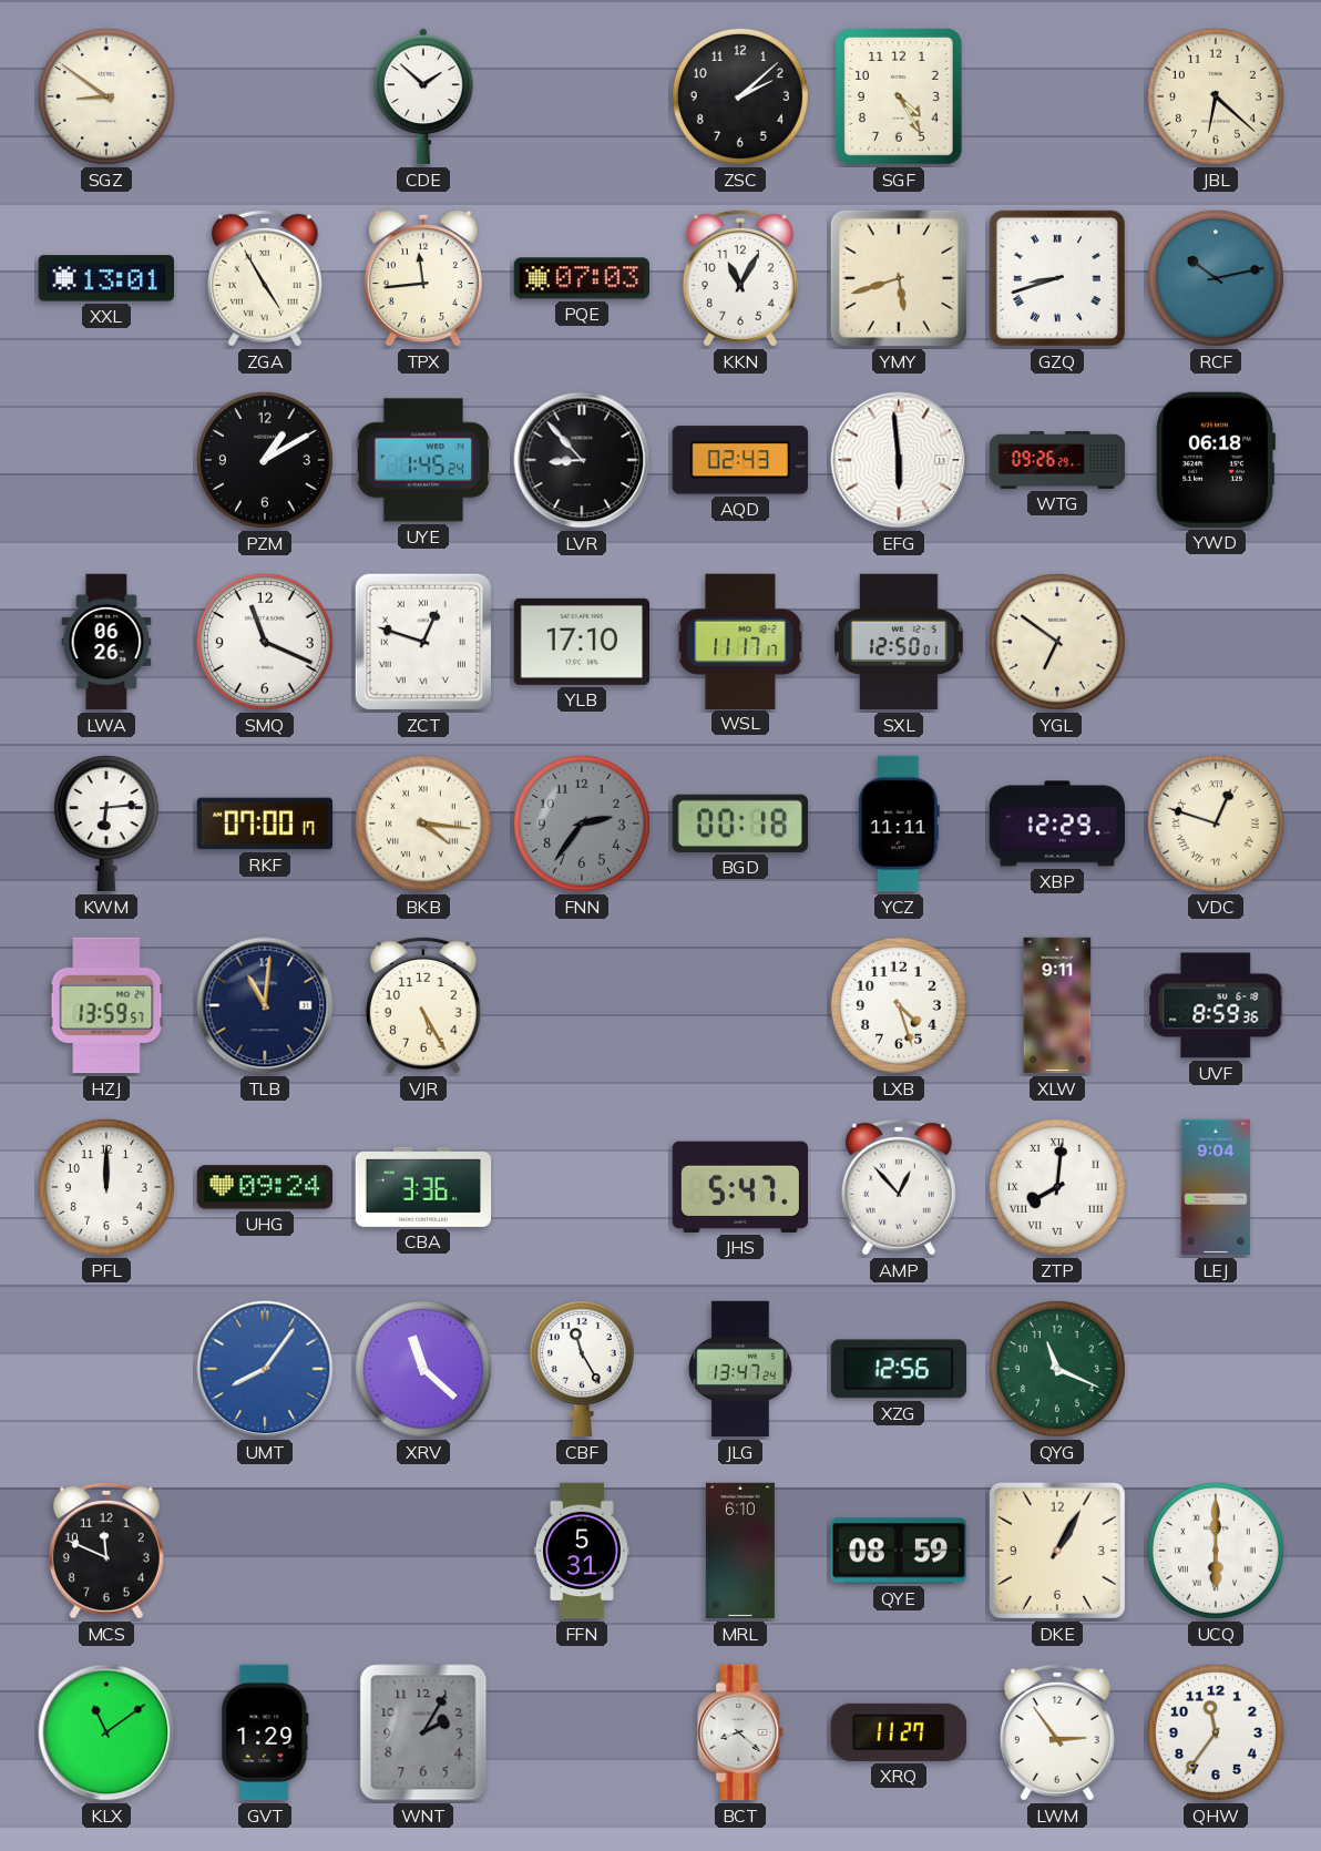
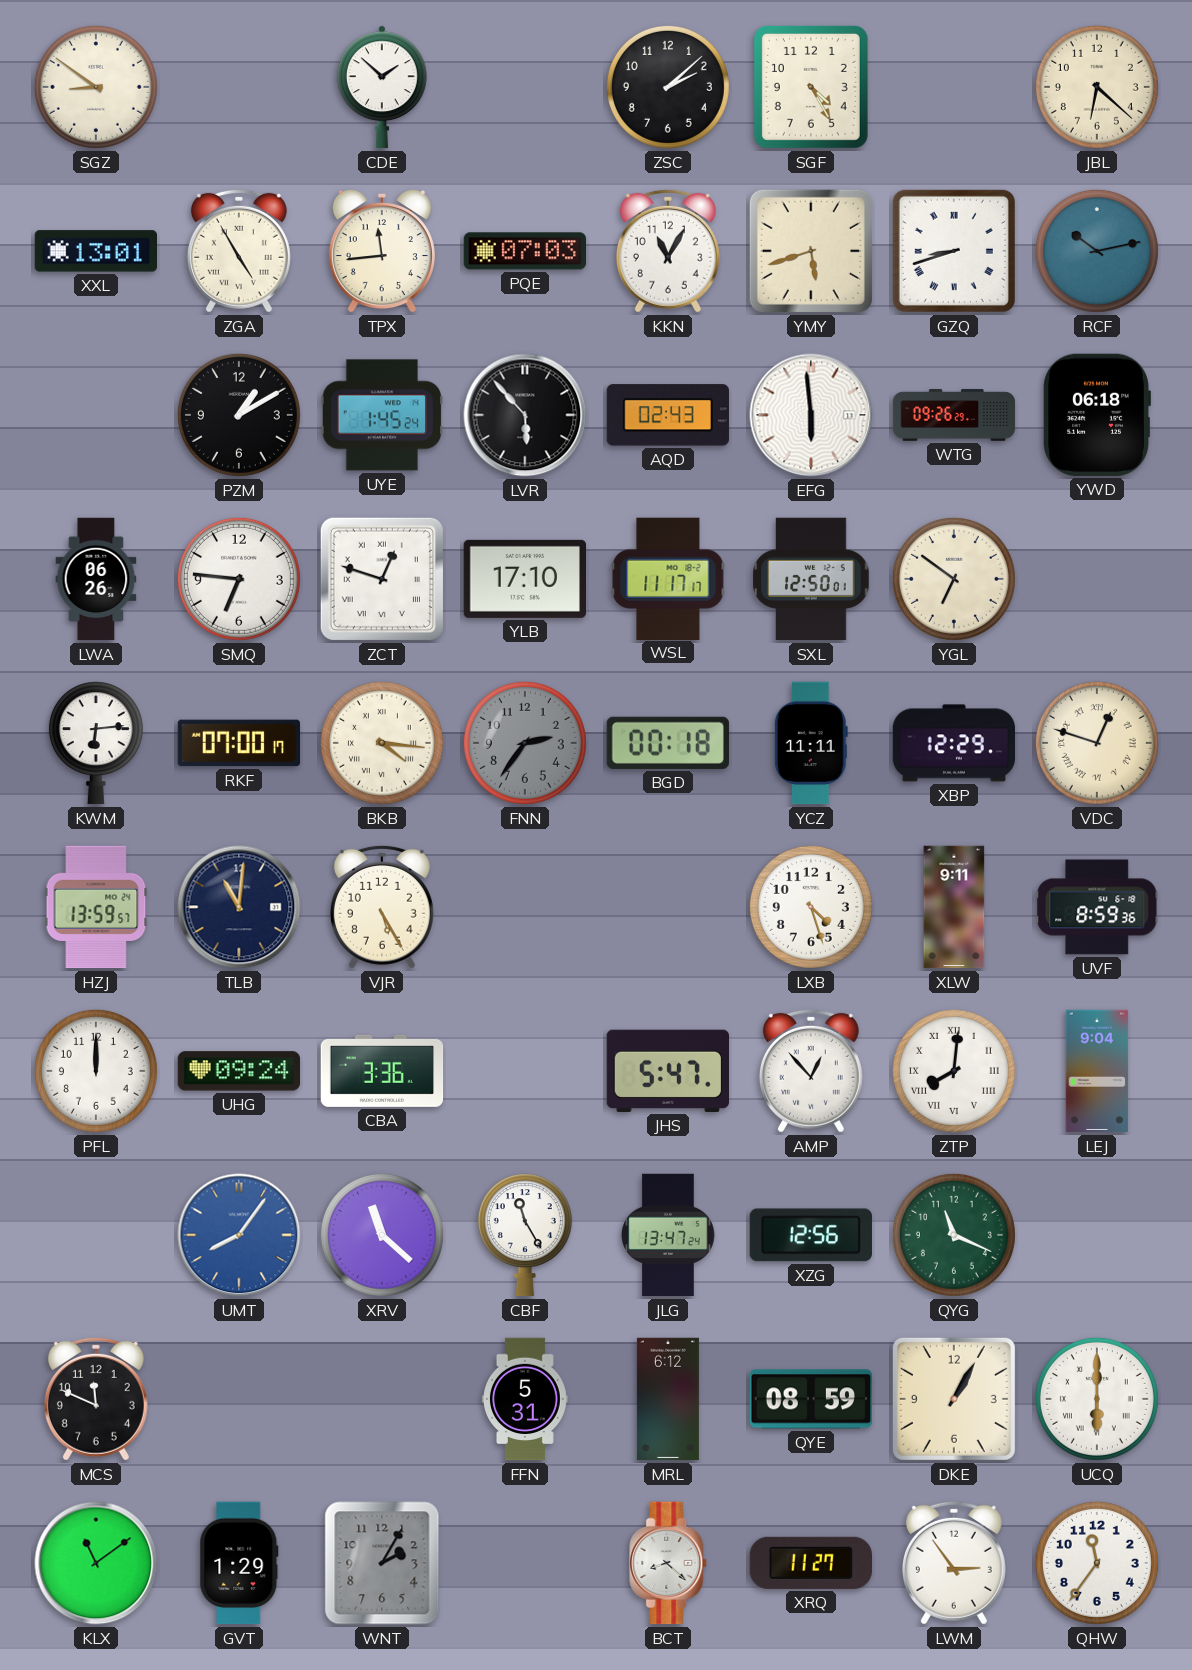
LVR: 8:53 -> 5:53 (525, 415)
SMQ: 11:19 -> 6:46 (239, 579)
MRL: 6:10 -> 6:12 (668, 1399)
